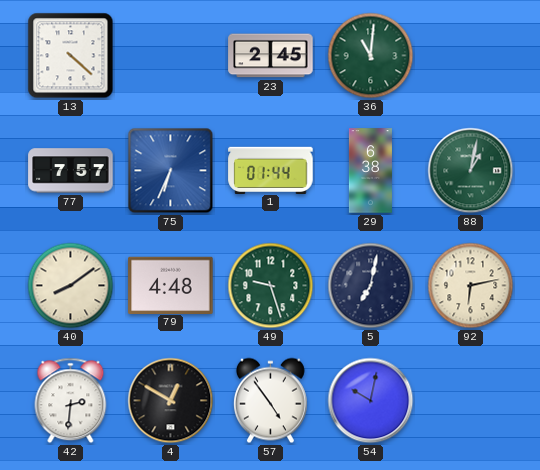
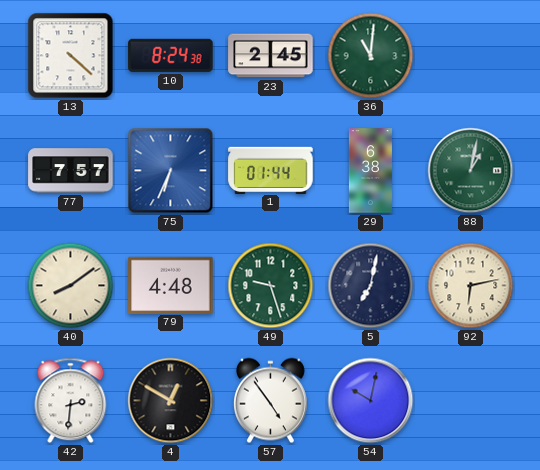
10: none -> 8:24 (171, 55)
